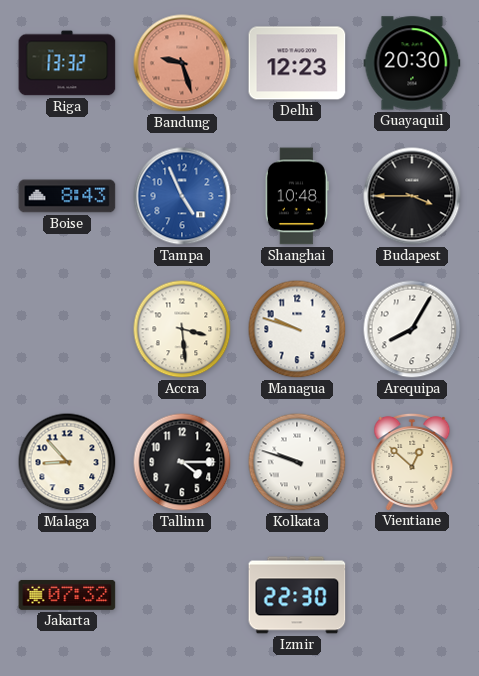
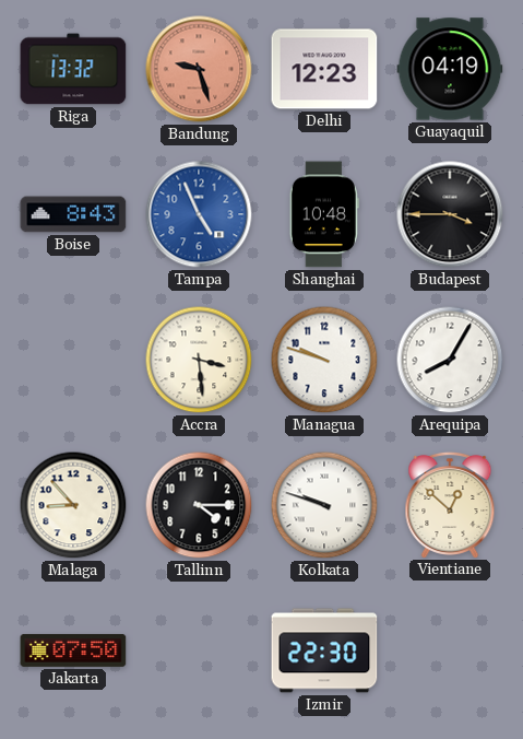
Guayaquil: 20:30 -> 04:19 (450, 69)
Jakarta: 07:32 -> 07:50 (73, 650)
